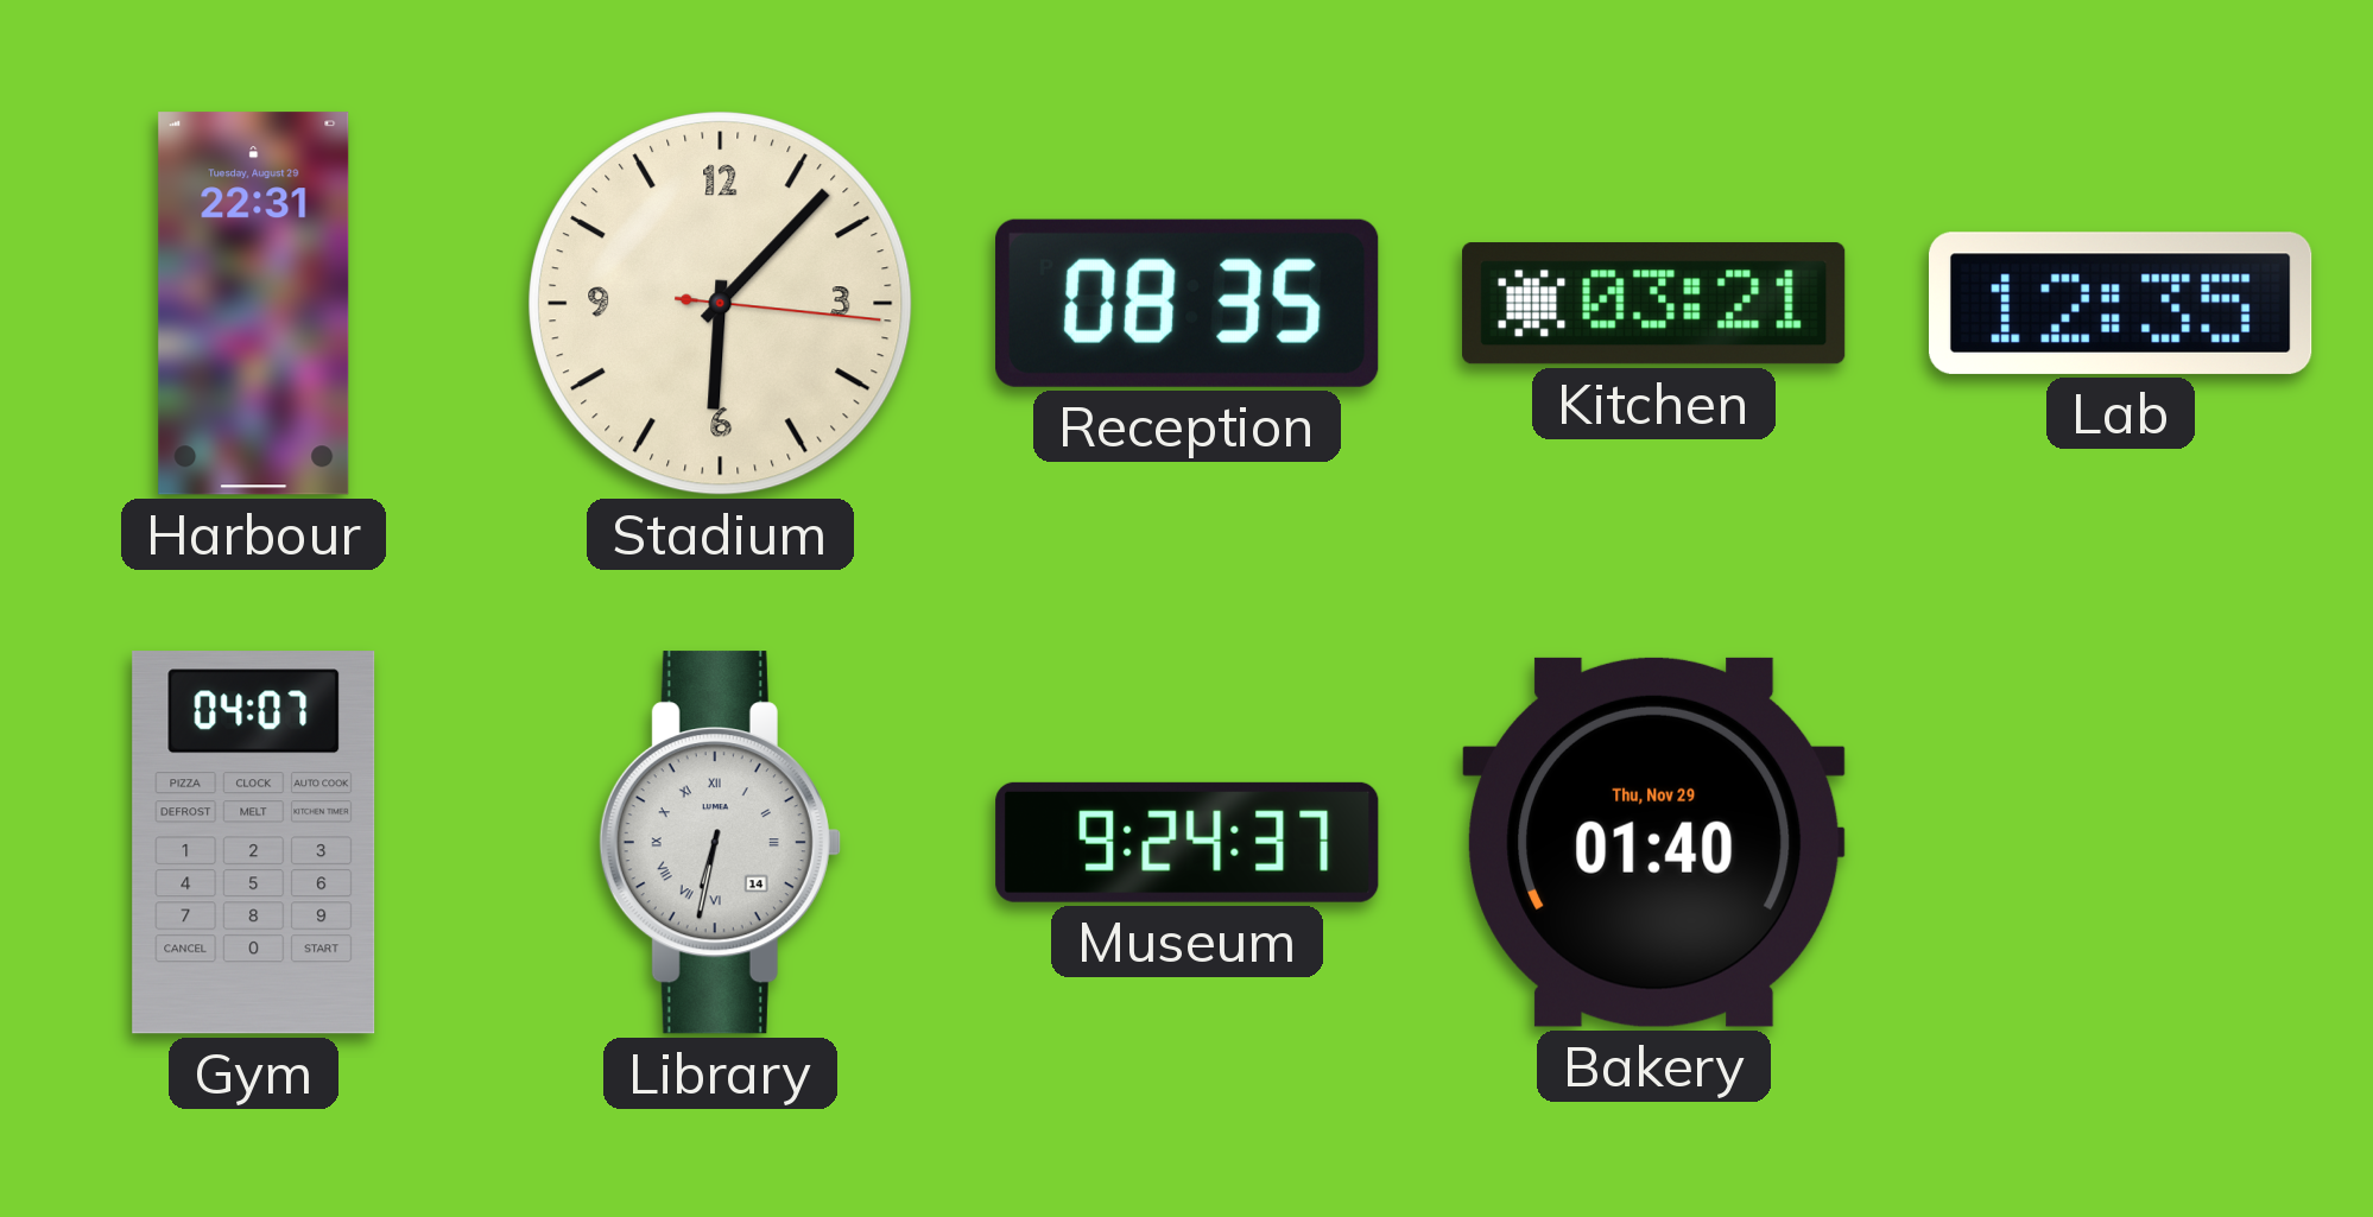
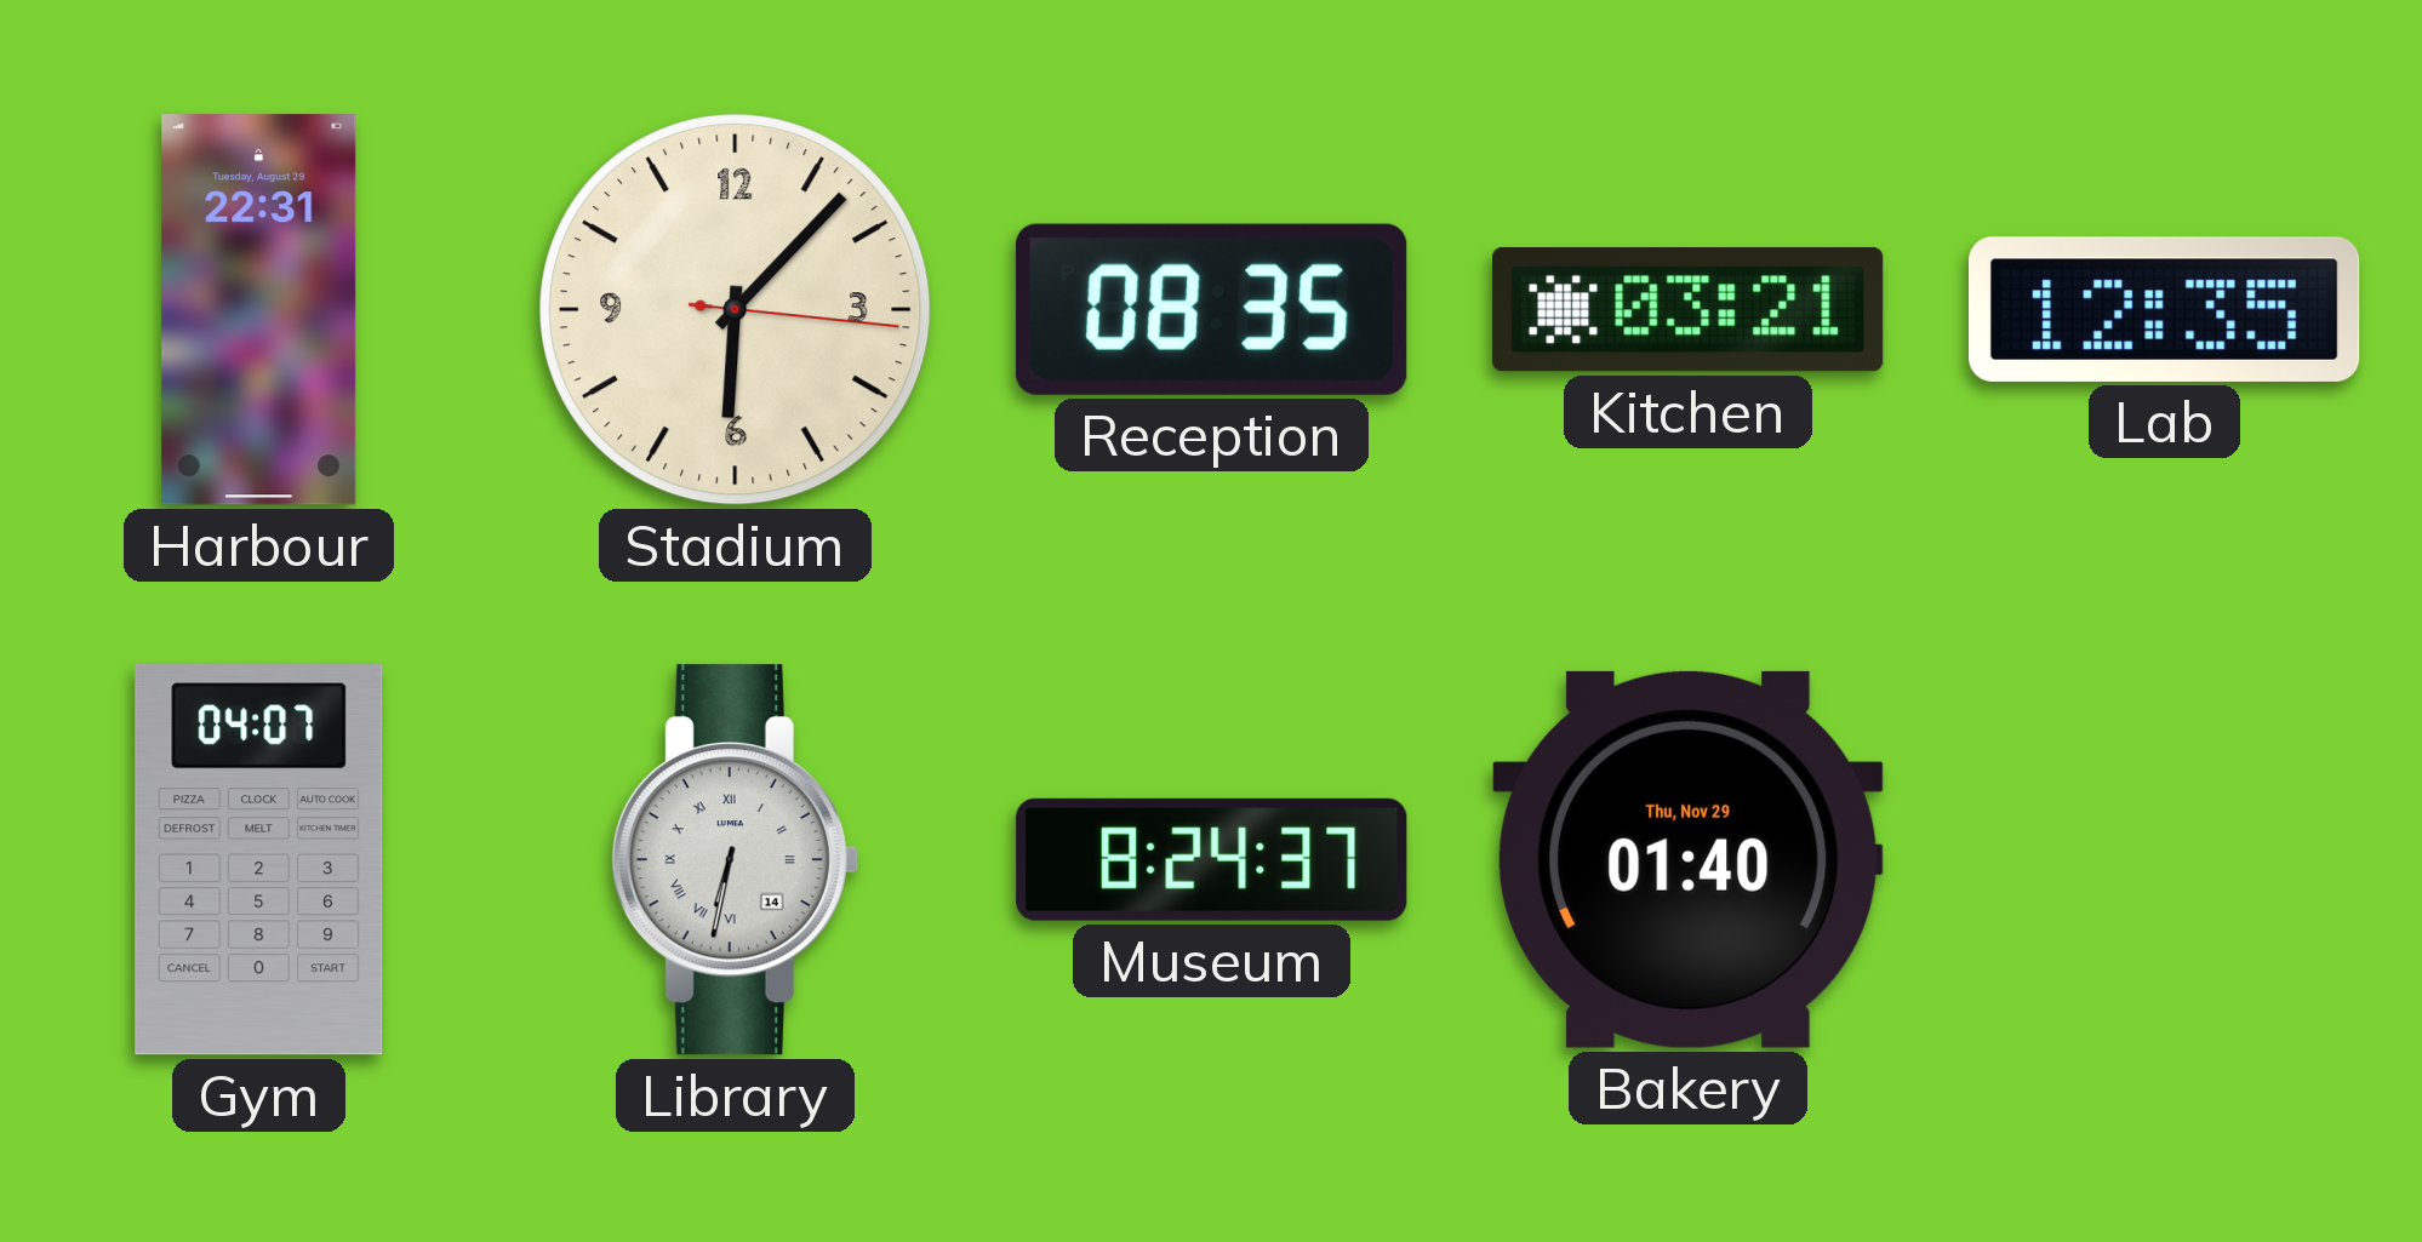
Museum: 9:24 -> 8:24 (1212, 859)
